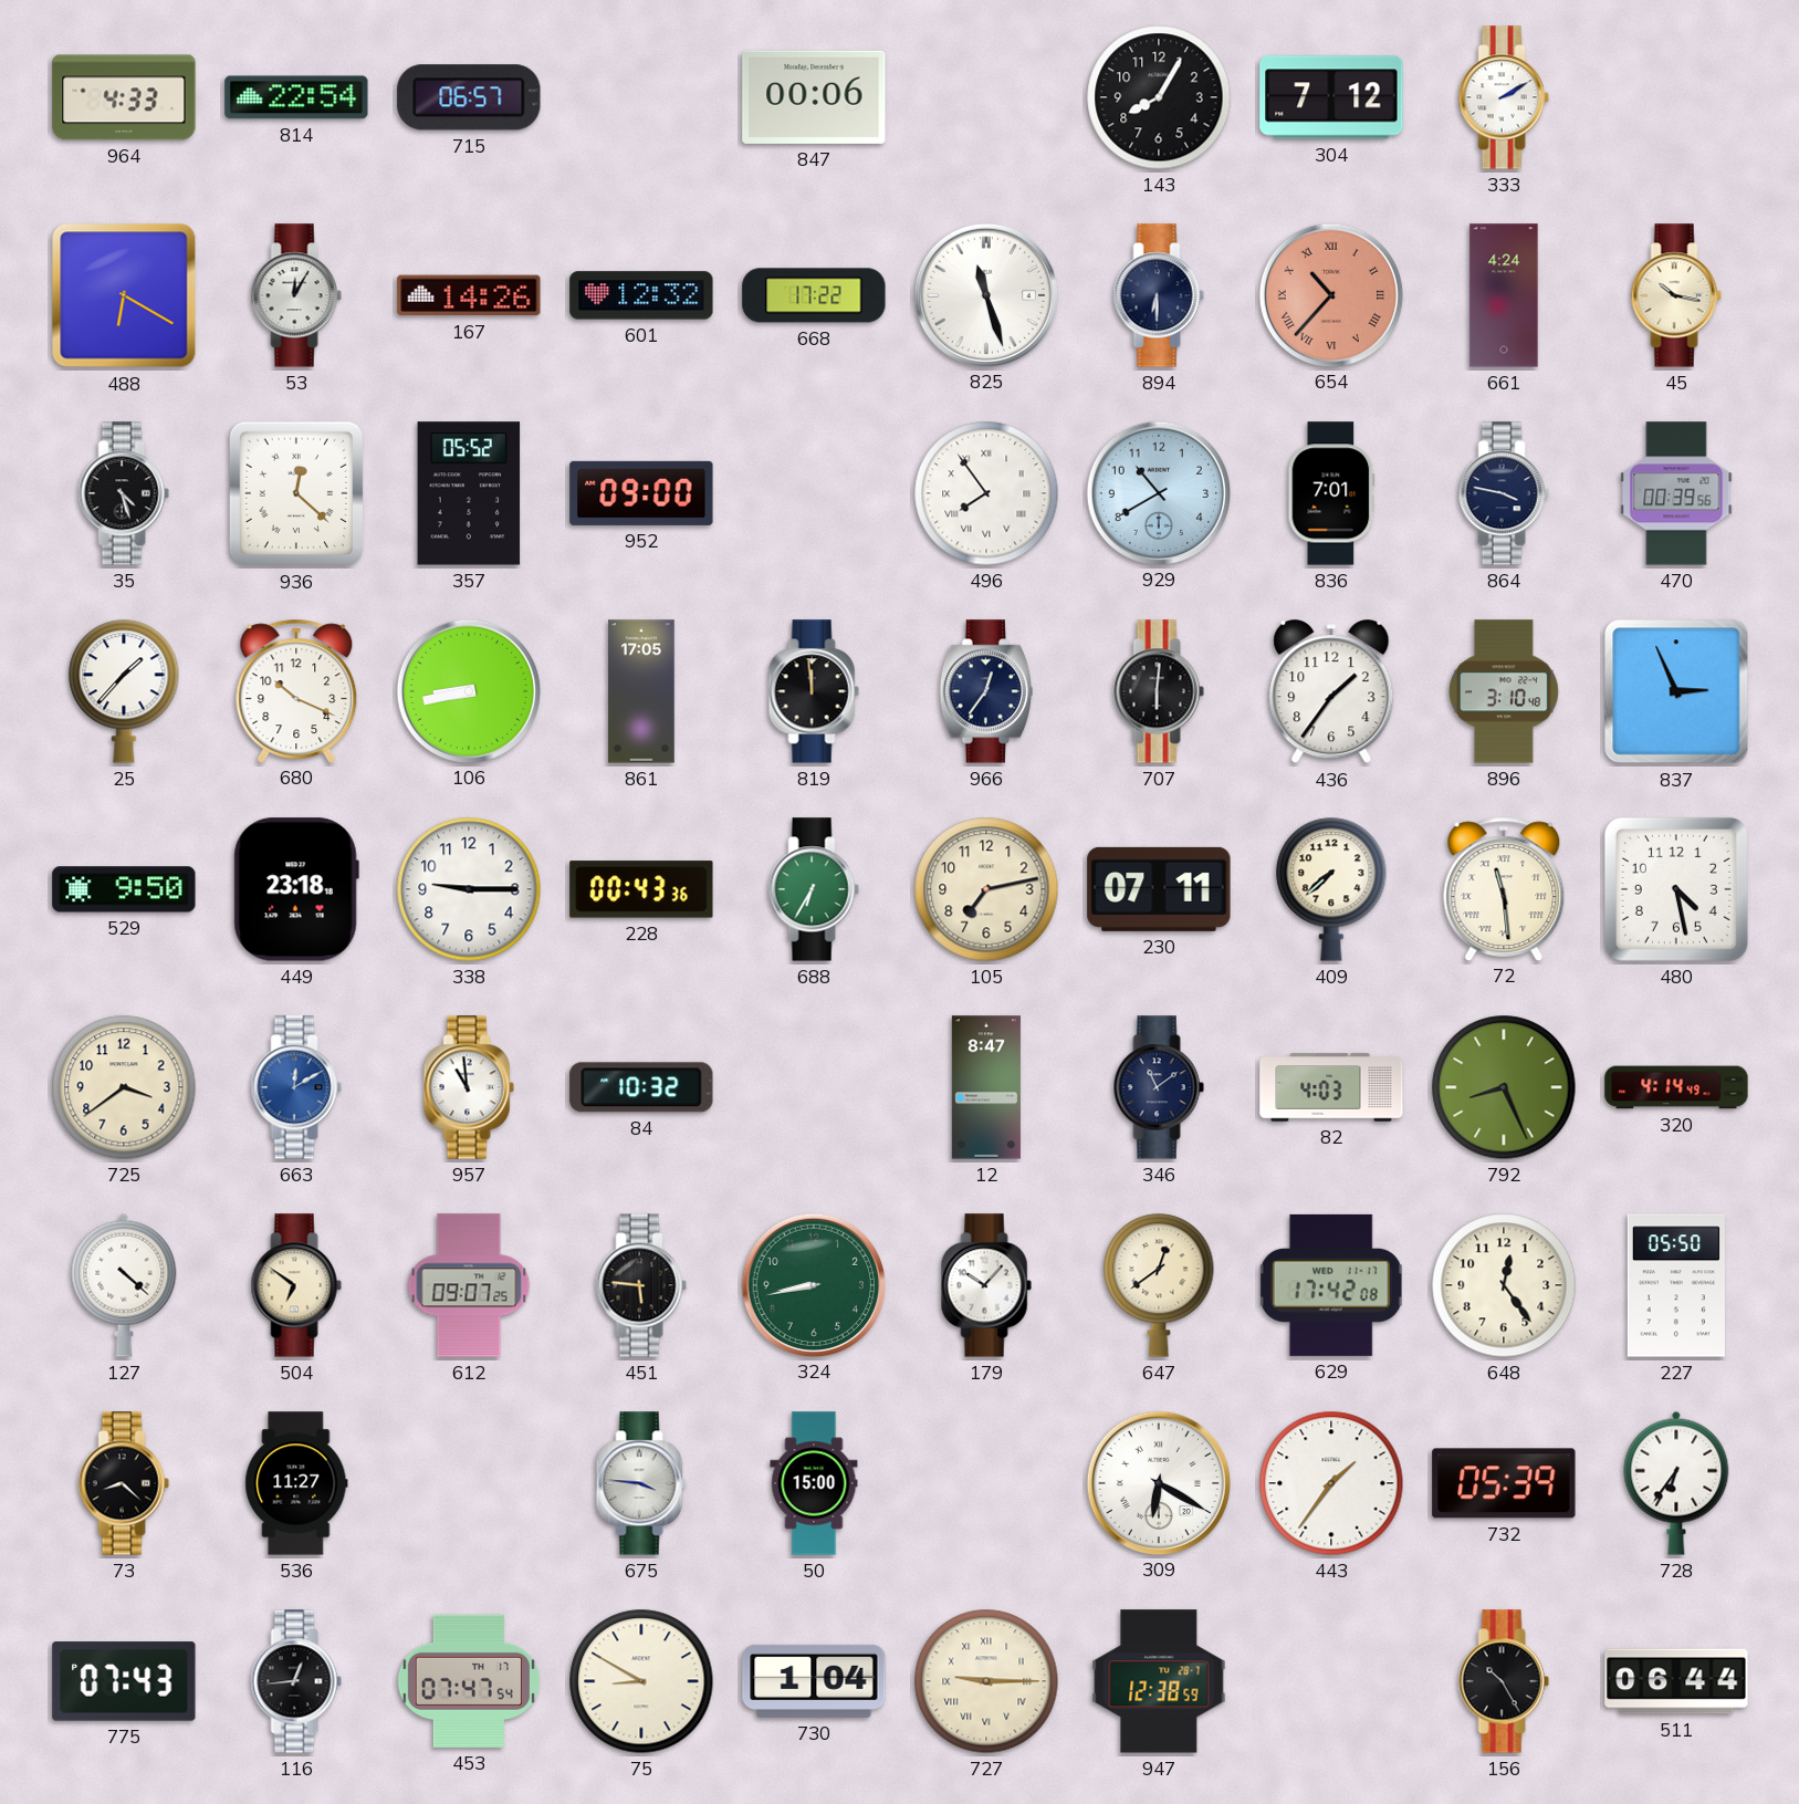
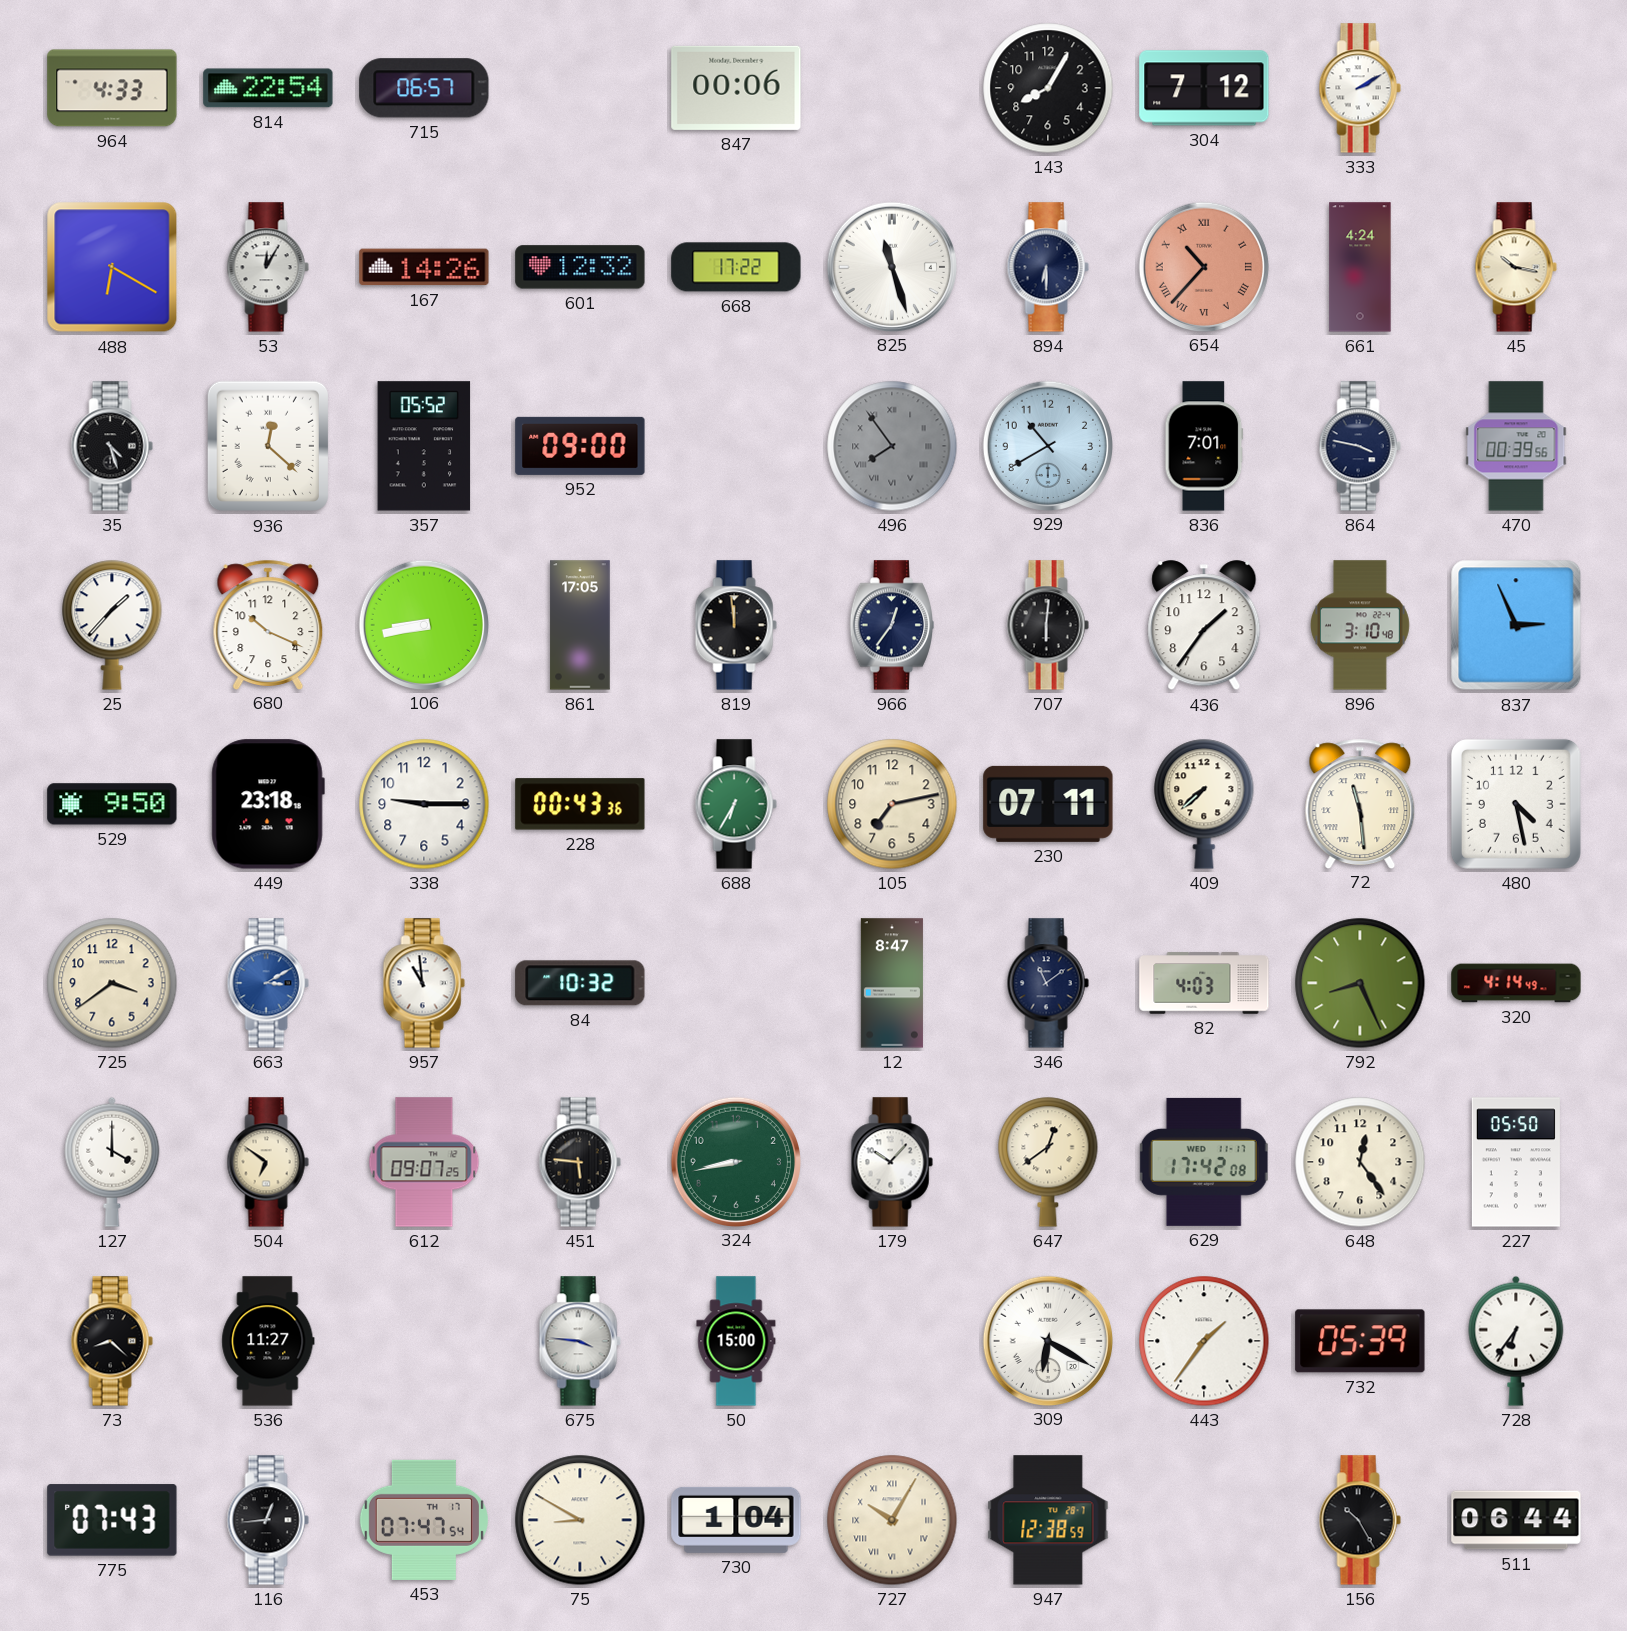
496 dial: white -> grey (892, 446)
663: 12:10 -> 3:10 (268, 983)
127: 4:22 -> 4:00 (112, 1162)
727: 9:15 -> 10:05 (892, 1520)
